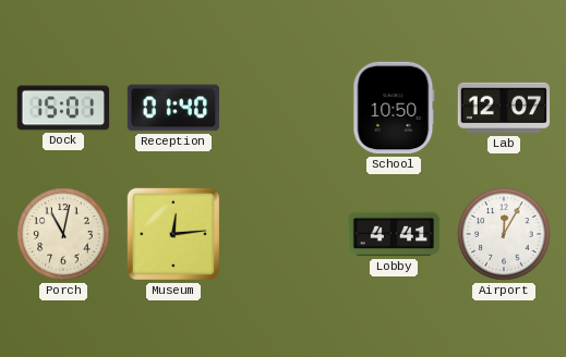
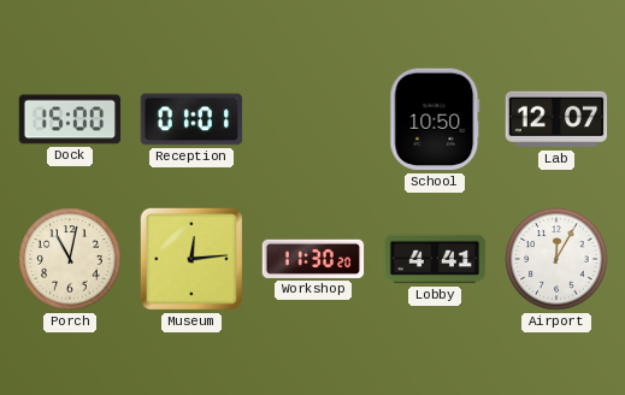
Dock: 15:01 -> 15:00 (70, 119)
Reception: 01:40 -> 01:01 (191, 119)
Workshop: none -> 11:30 (313, 259)
